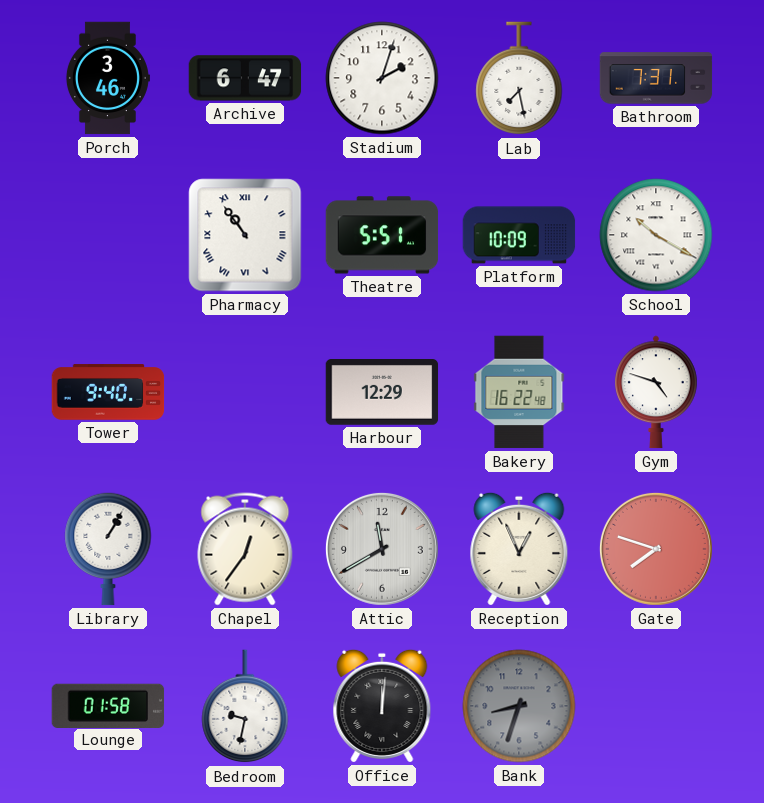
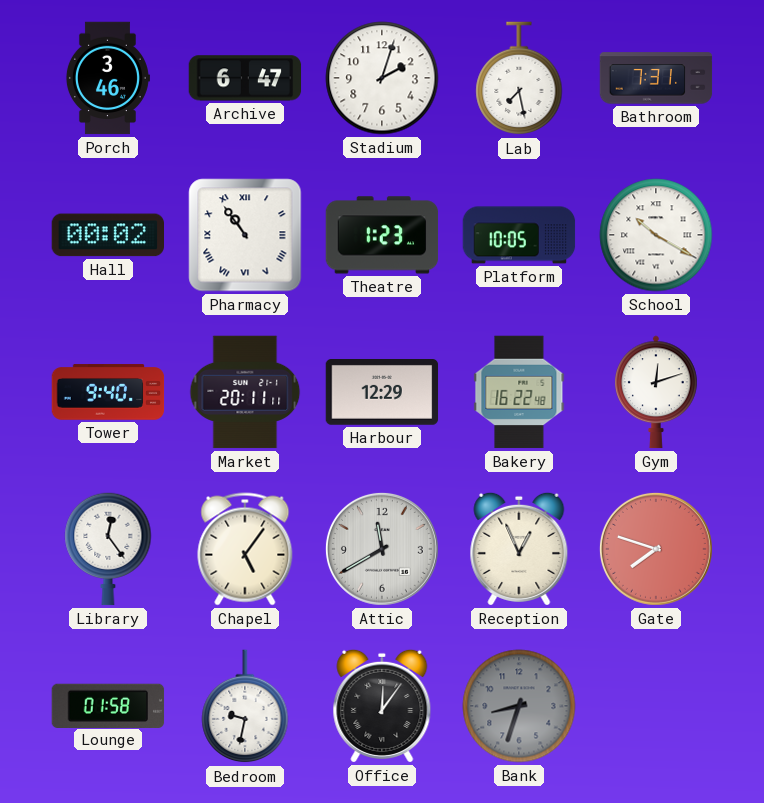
Hall: none -> 00:02 (108, 235)
Theatre: 5:51 -> 1:23 (382, 235)
Platform: 10:09 -> 10:05 (519, 235)
Market: none -> 20:11 (245, 392)
Gym: 4:48 -> 12:12 (657, 392)
Library: 1:05 -> 12:24 (108, 549)
Chapel: 12:36 -> 5:06 (245, 549)
Office: 12:01 -> 12:06 (382, 706)
